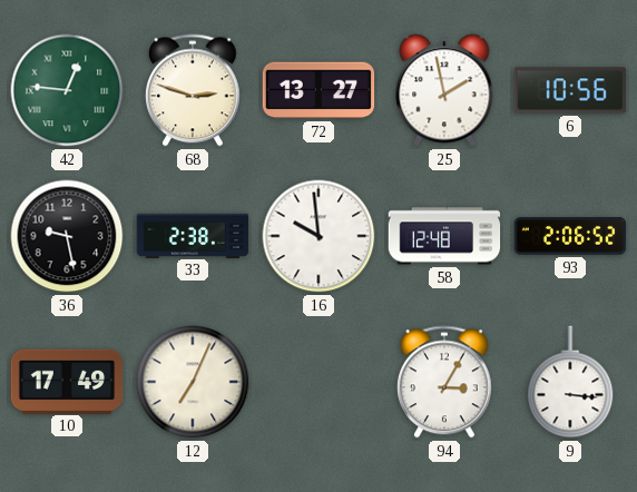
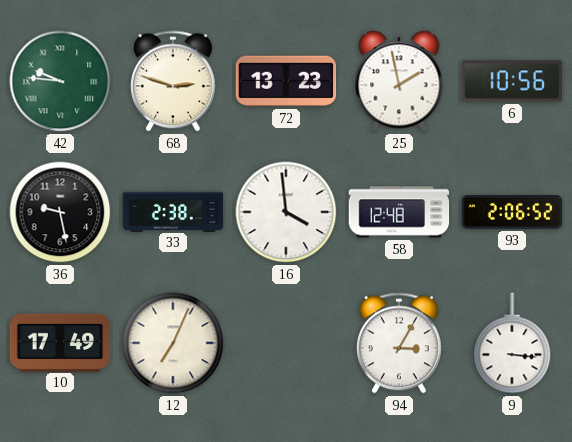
42: 12:46 -> 9:46 (60, 81)
72: 13:27 -> 13:23 (286, 81)
16: 9:59 -> 3:59 (286, 212)
